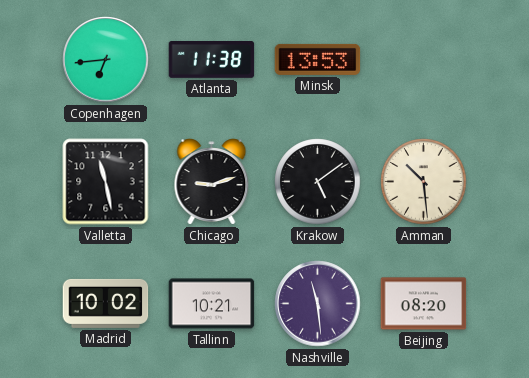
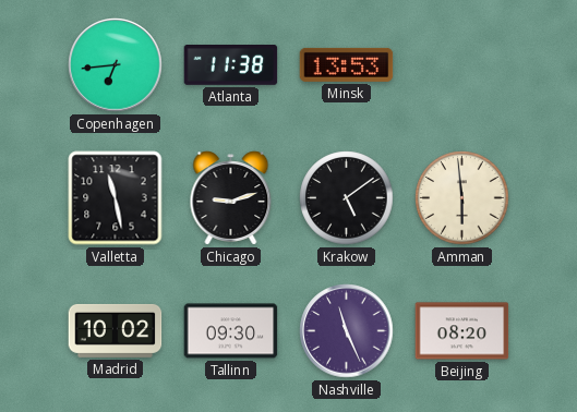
Amman: 10:29 -> 5:59 (462, 198)
Tallinn: 10:21 -> 09:30 (231, 331)
Nashville: 11:29 -> 11:26 (347, 331)
